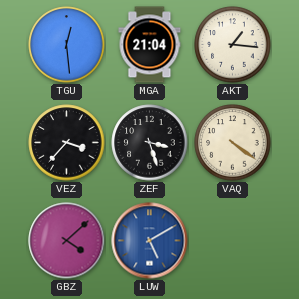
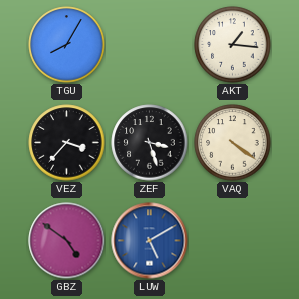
TGU: 12:29 -> 8:05 (67, 45)
MGA: 21:04 -> none (150, 45)
GBZ: 4:08 -> 4:51 (67, 241)
